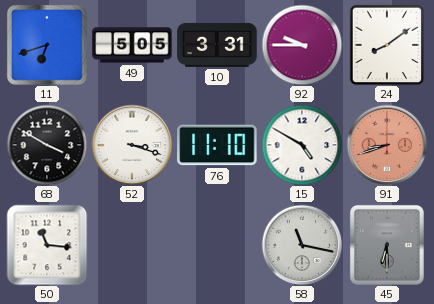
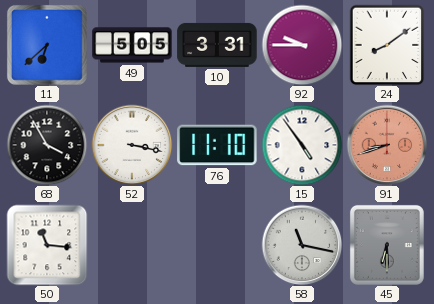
11: 6:42 -> 6:38 (47, 45)
68: 3:50 -> 3:55 (47, 145)
52: 3:18 -> 3:17 (132, 145)
15: 4:50 -> 4:54 (302, 145)
